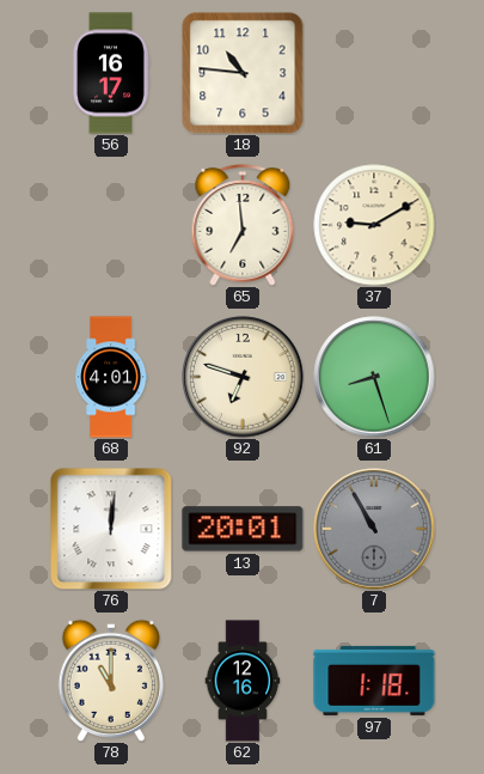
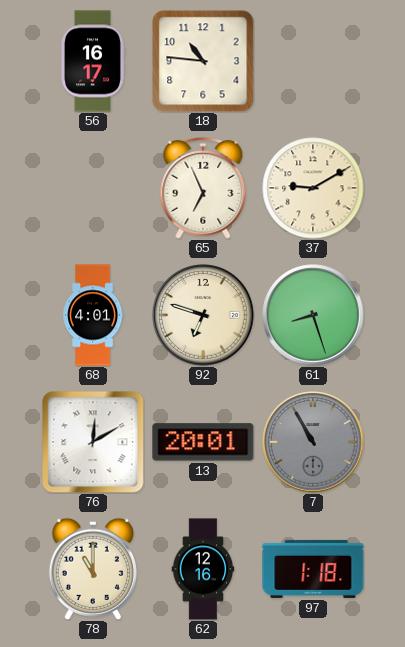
65: 6:59 -> 6:56 (203, 188)
76: 12:01 -> 12:10 (93, 442)
